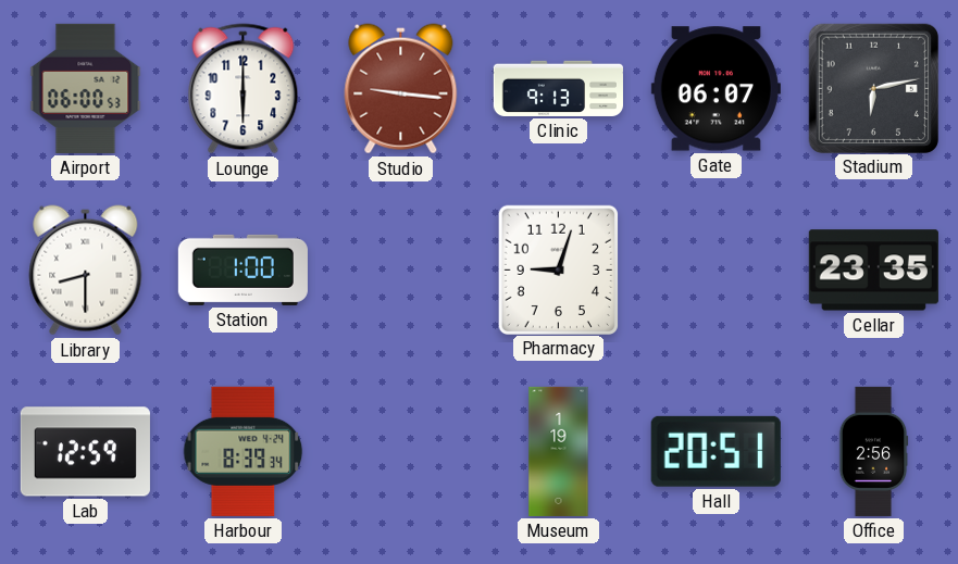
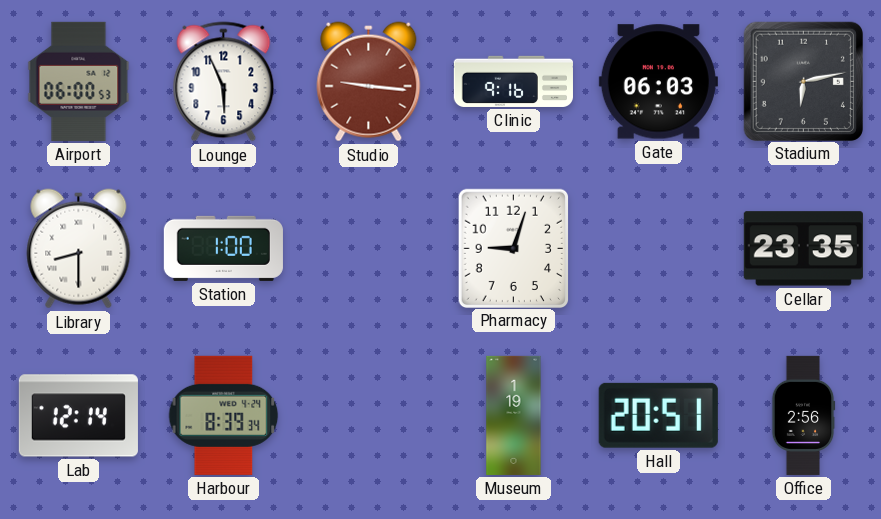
Lounge: 6:00 -> 5:56 (224, 82)
Clinic: 9:13 -> 9:16 (513, 81)
Gate: 06:07 -> 06:03 (658, 82)
Lab: 12:59 -> 12:14 (78, 416)
